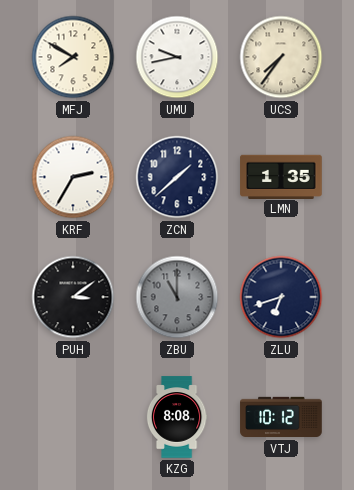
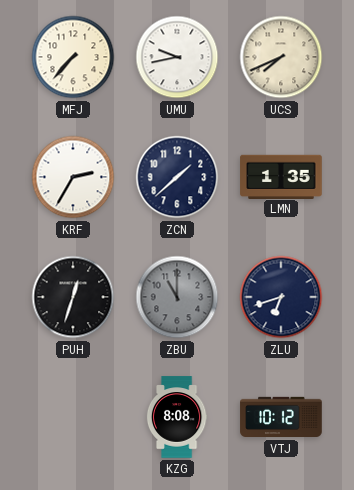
MFJ: 7:50 -> 7:37 (73, 57)
UCS: 7:36 -> 7:41 (281, 57)
PUH: 3:09 -> 12:33 (73, 297)
